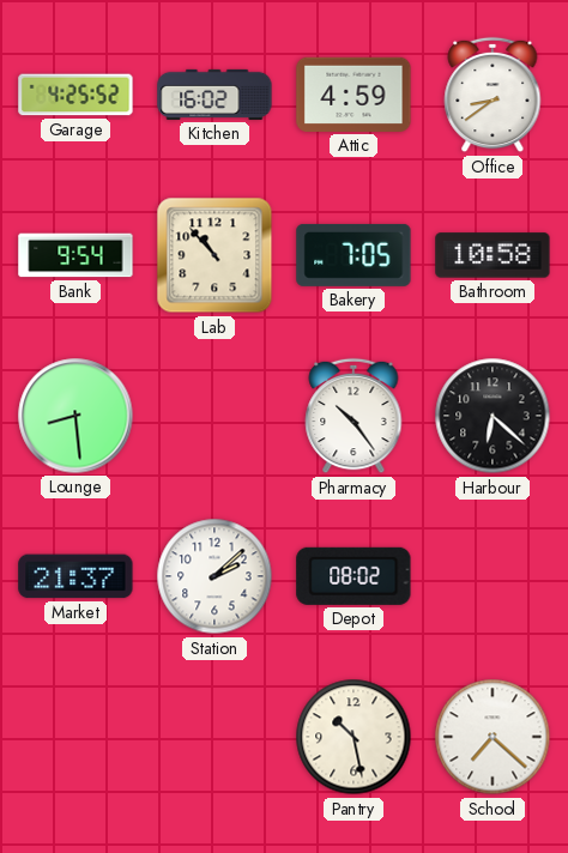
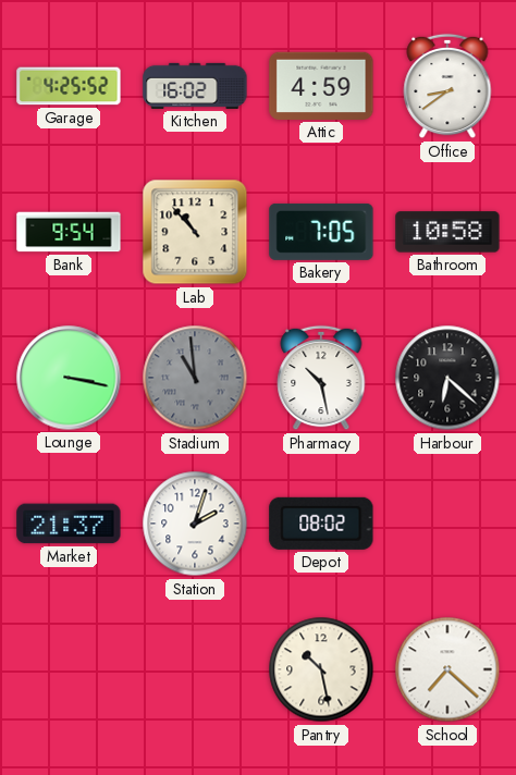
Lounge: 8:29 -> 3:17 (69, 378)
Stadium: none -> 10:59 (195, 378)
Pharmacy: 10:24 -> 10:28 (321, 378)
Station: 2:08 -> 2:03 (195, 524)
